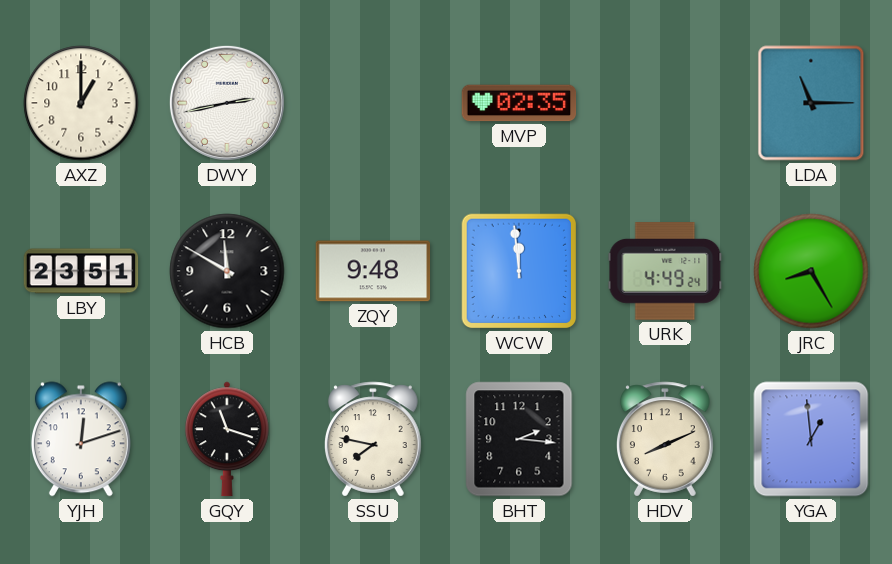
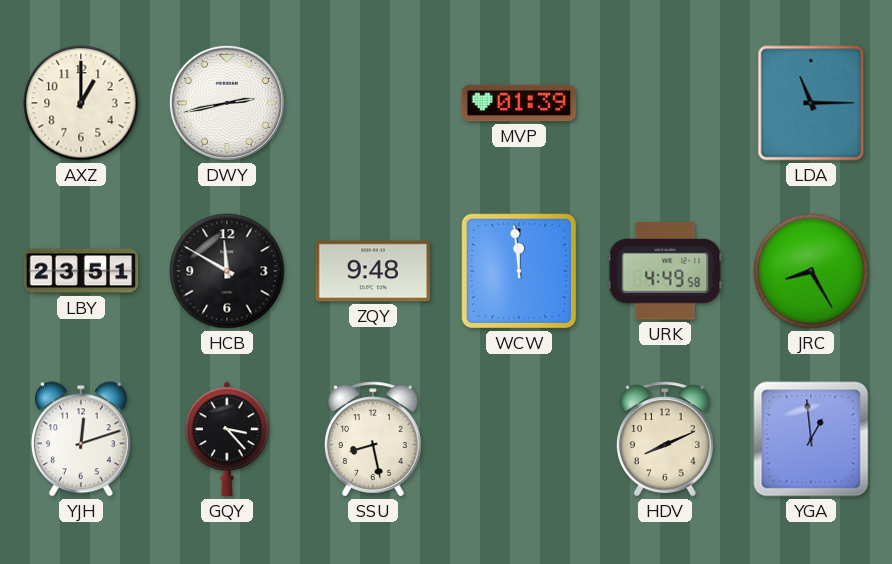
MVP: 02:35 -> 01:39 (519, 103)
URK: 4:49:24 -> 4:49:58 (665, 271)
GQY: 11:18 -> 3:23 (228, 439)
SSU: 7:47 -> 8:28 (374, 439)
BHT: 2:16 -> none (519, 439)
